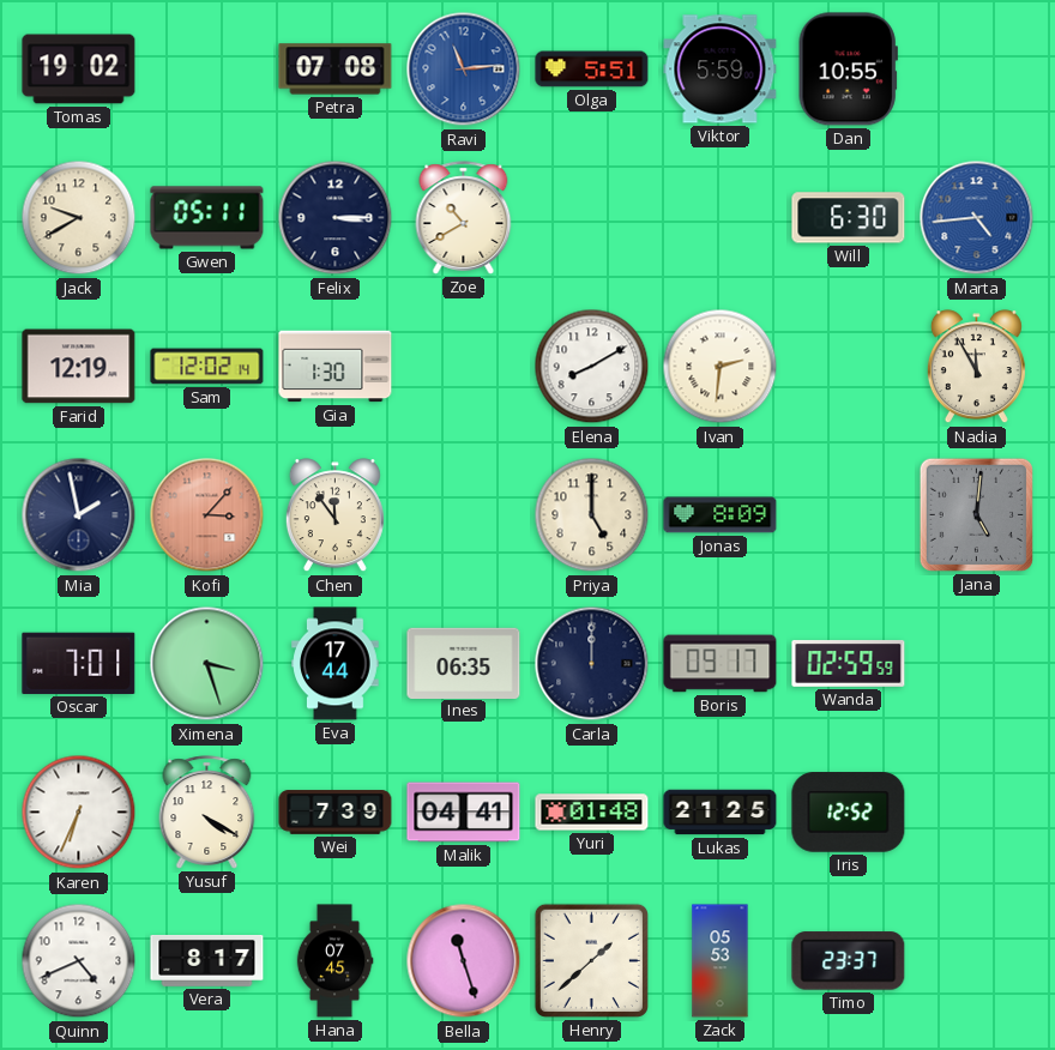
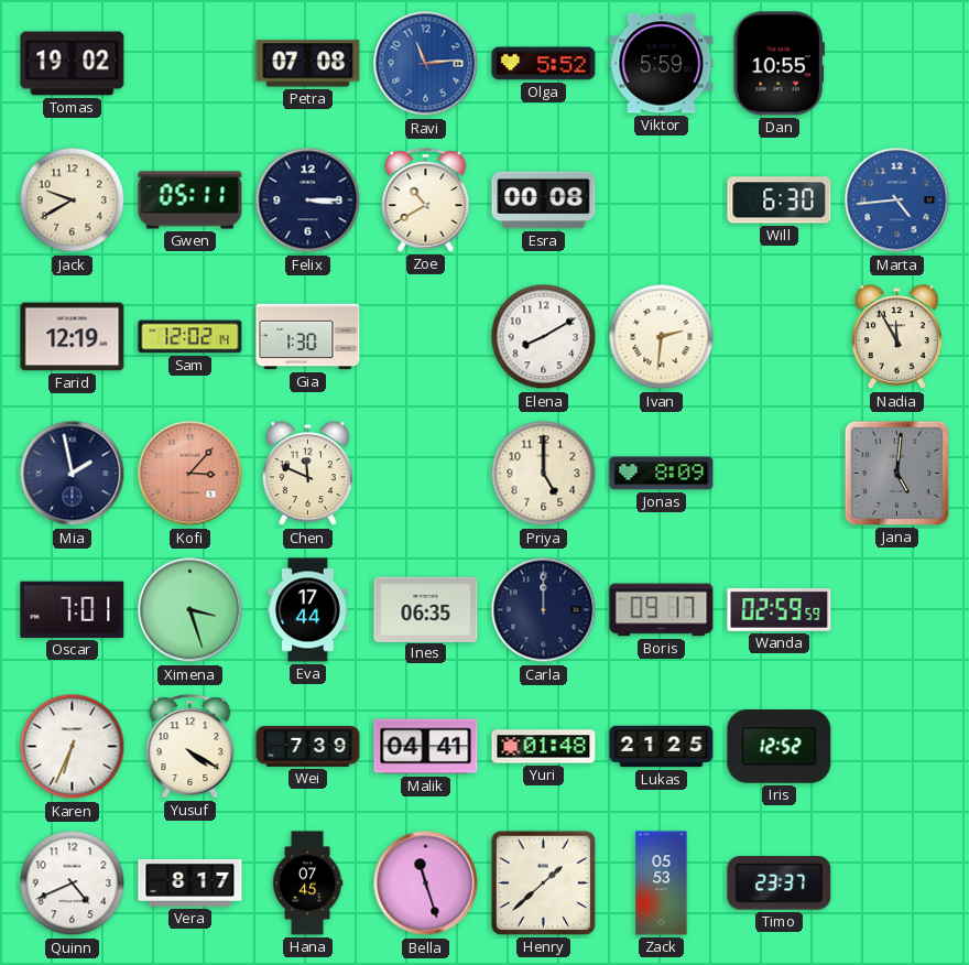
Olga: 5:51 -> 5:52 (544, 64)
Esra: none -> 00:08 (544, 200)
Chen: 11:54 -> 11:49 (307, 474)
